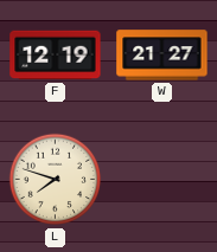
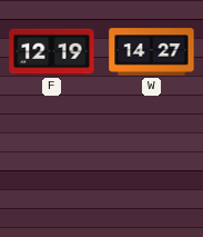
W: 21:27 -> 14:27 (152, 52)
L: 7:48 -> none (56, 180)
